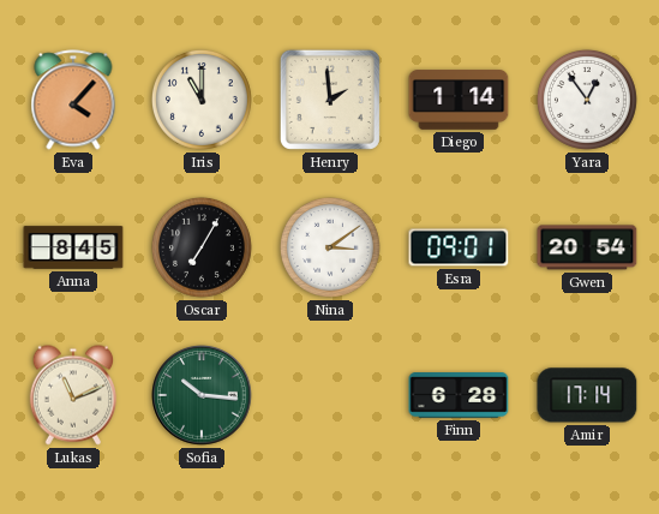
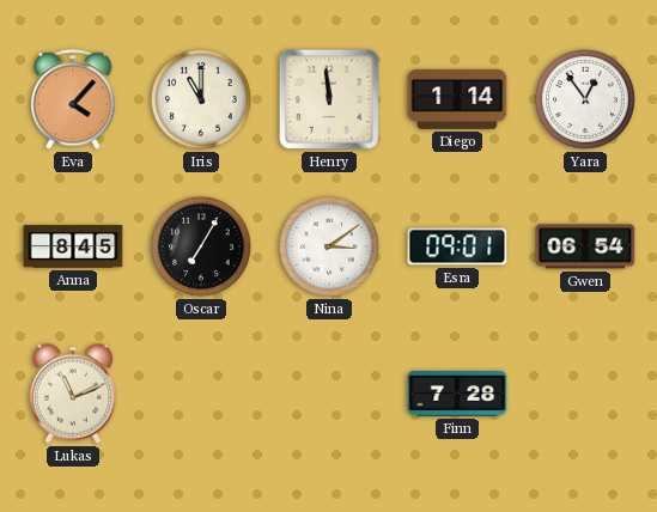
Henry: 1:59 -> 11:59 (329, 99)
Gwen: 20:54 -> 06:54 (585, 246)
Sofia: 10:16 -> none (202, 395)
Finn: 6:28 -> 7:28 (457, 395)
Amir: 17:14 -> none (587, 395)
